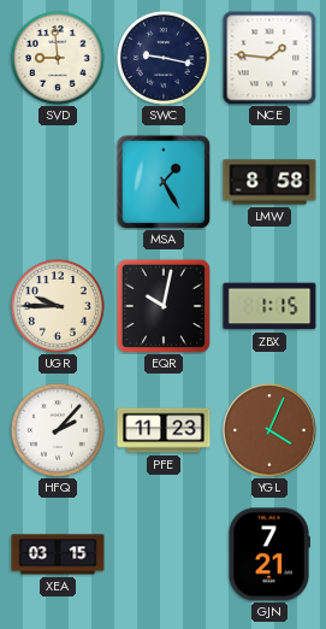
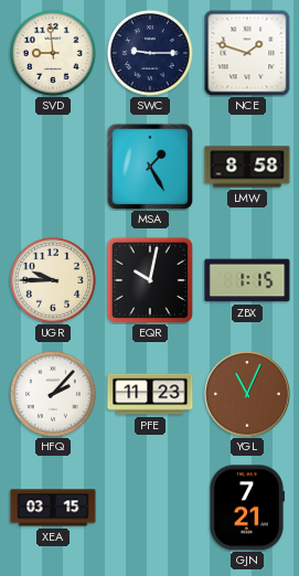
SWC: 9:17 -> 9:15 (151, 54)
NCE: 1:46 -> 1:48 (247, 53)
YGL: 4:04 -> 11:04 (247, 394)
